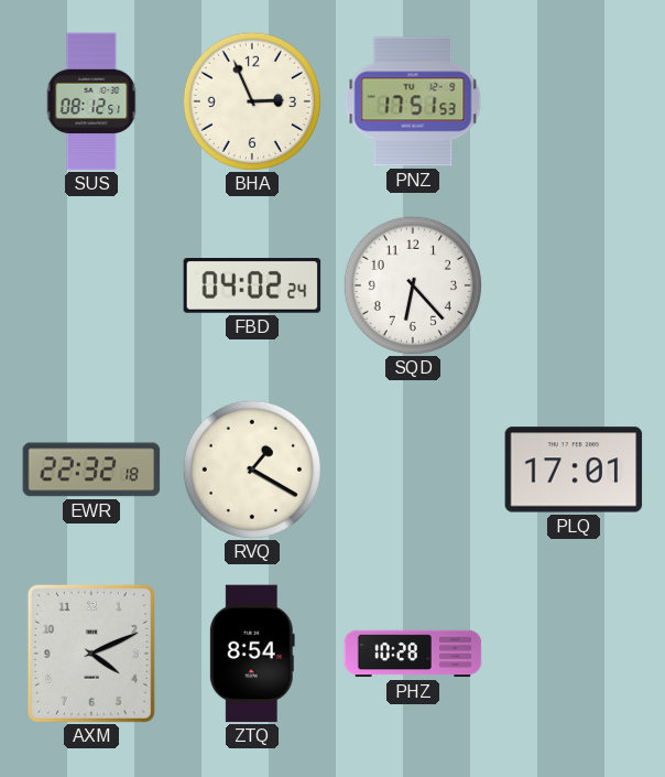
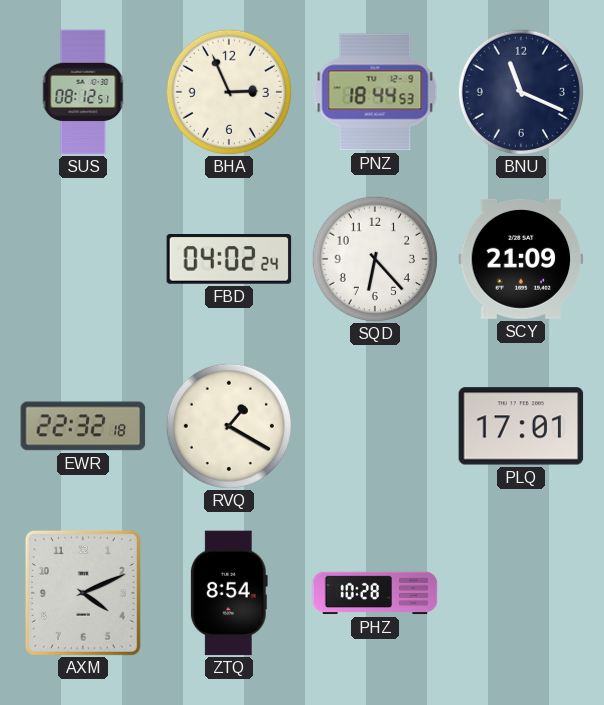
PNZ: 17:51 -> 18:44 (375, 92)
BNU: none -> 11:19 (521, 92)
SCY: none -> 21:09 (521, 259)
